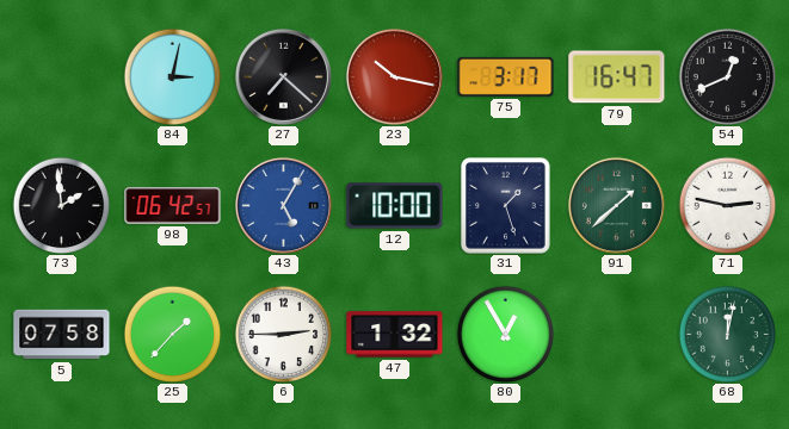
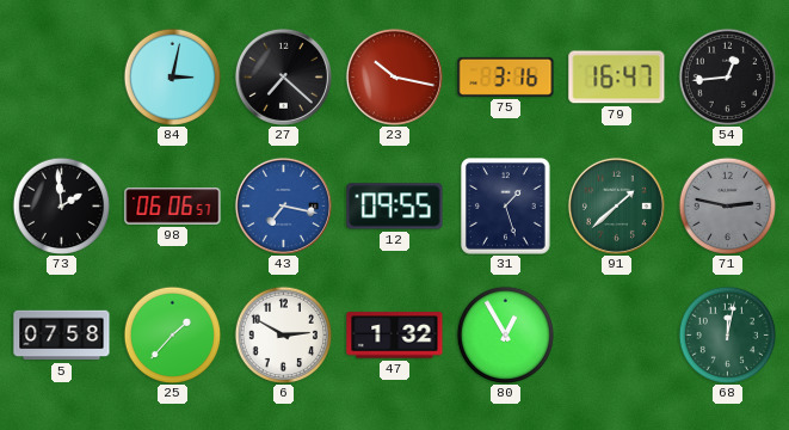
75: 3:17 -> 3:16 (506, 76)
54: 12:41 -> 12:44 (727, 76)
98: 06:42 -> 06:06 (173, 207)
43: 5:05 -> 7:17 (283, 205)
12: 10:00 -> 09:55 (395, 207)
71 dial: white -> grey (727, 205)
6: 2:45 -> 2:50 (283, 334)
